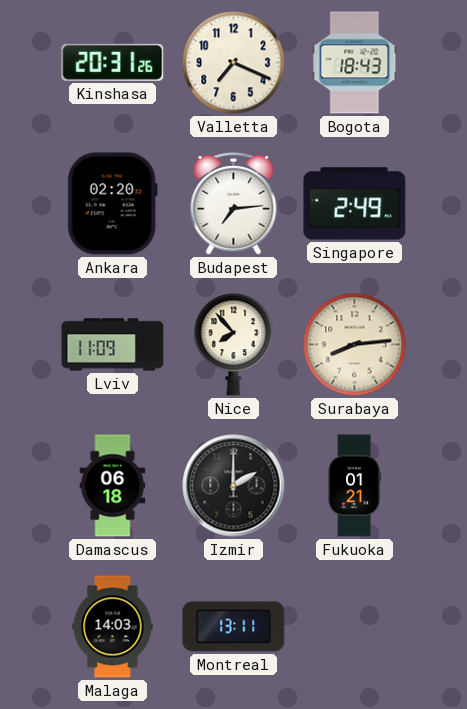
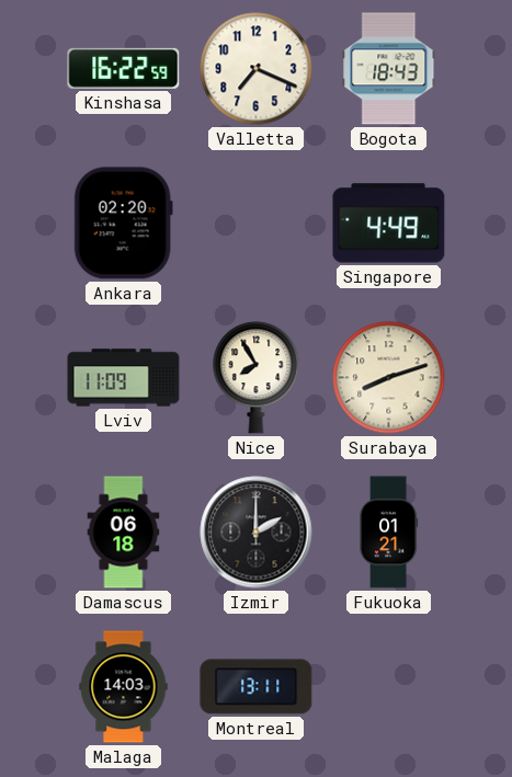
Kinshasa: 20:31 -> 16:22 (124, 68)
Budapest: 7:14 -> none (234, 203)
Singapore: 2:49 -> 4:49 (389, 224)
Nice: 7:53 -> 7:55 (257, 378)
Surabaya: 8:14 -> 8:12 (389, 378)
